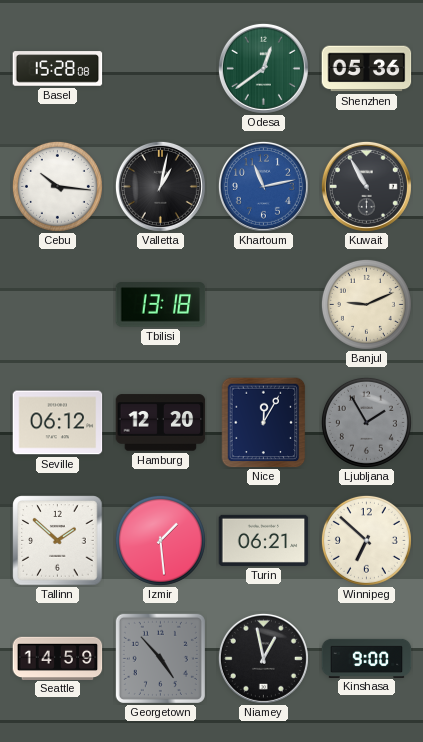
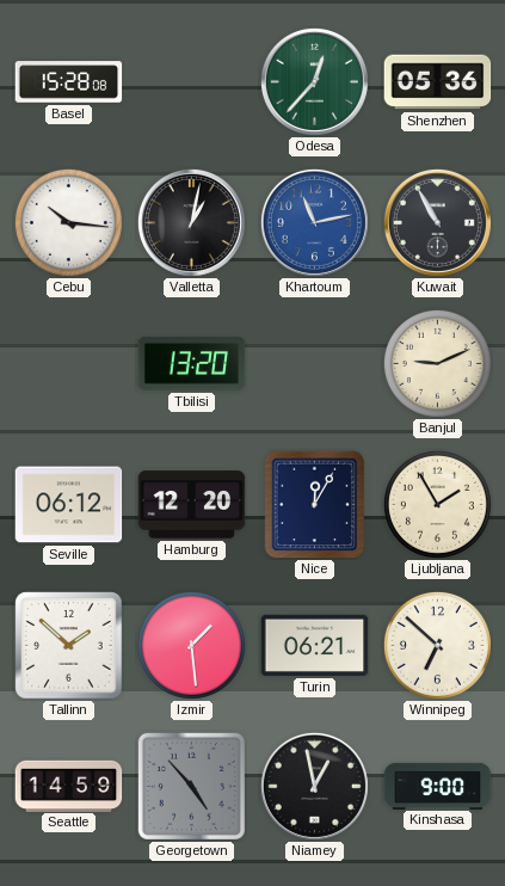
Odesa: 12:39 -> 12:37 (314, 81)
Tbilisi: 13:18 -> 13:20 (192, 364)
Ljubljana dial: grey -> cream (437, 504)
